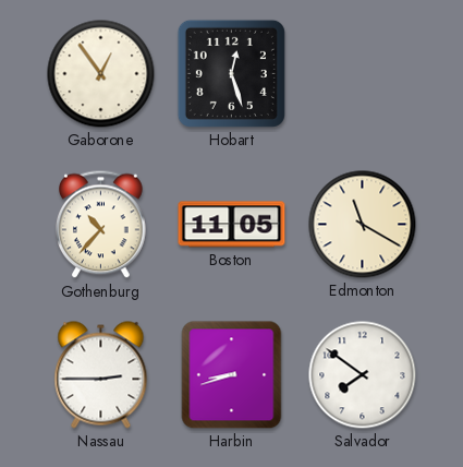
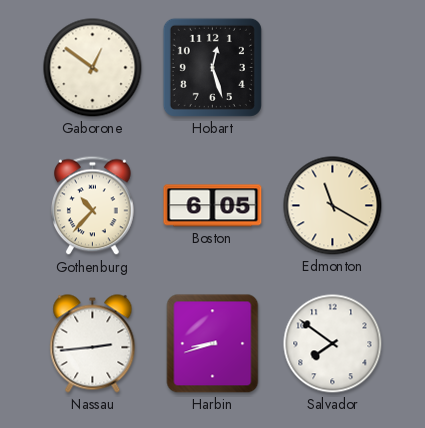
Gaborone: 12:54 -> 12:51 (93, 68)
Boston: 11:05 -> 6:05 (213, 206)
Nassau: 2:45 -> 2:44 (93, 344)
